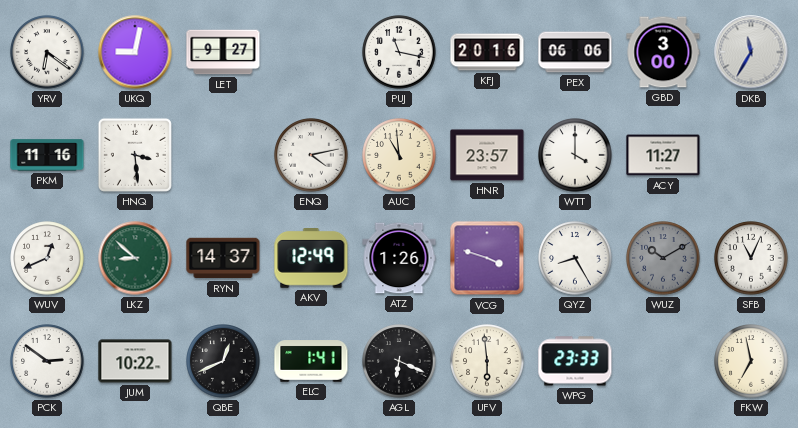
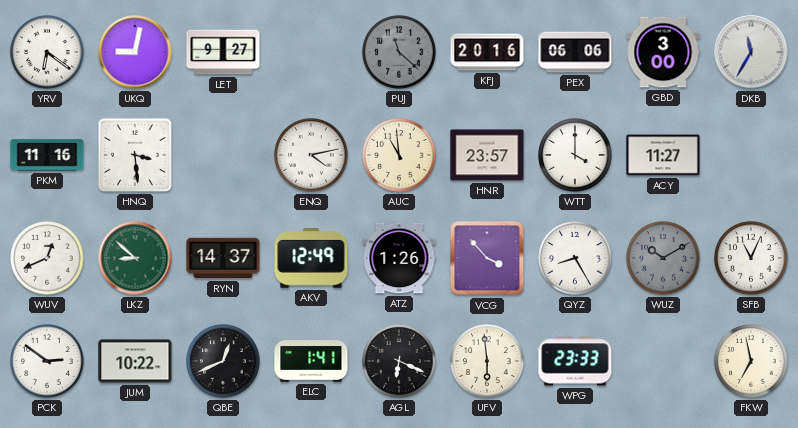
PUJ: 11:17 -> 11:22 (399, 52)
PUJ dial: white -> grey (399, 52)
VCG: 3:48 -> 3:53 (487, 258)
